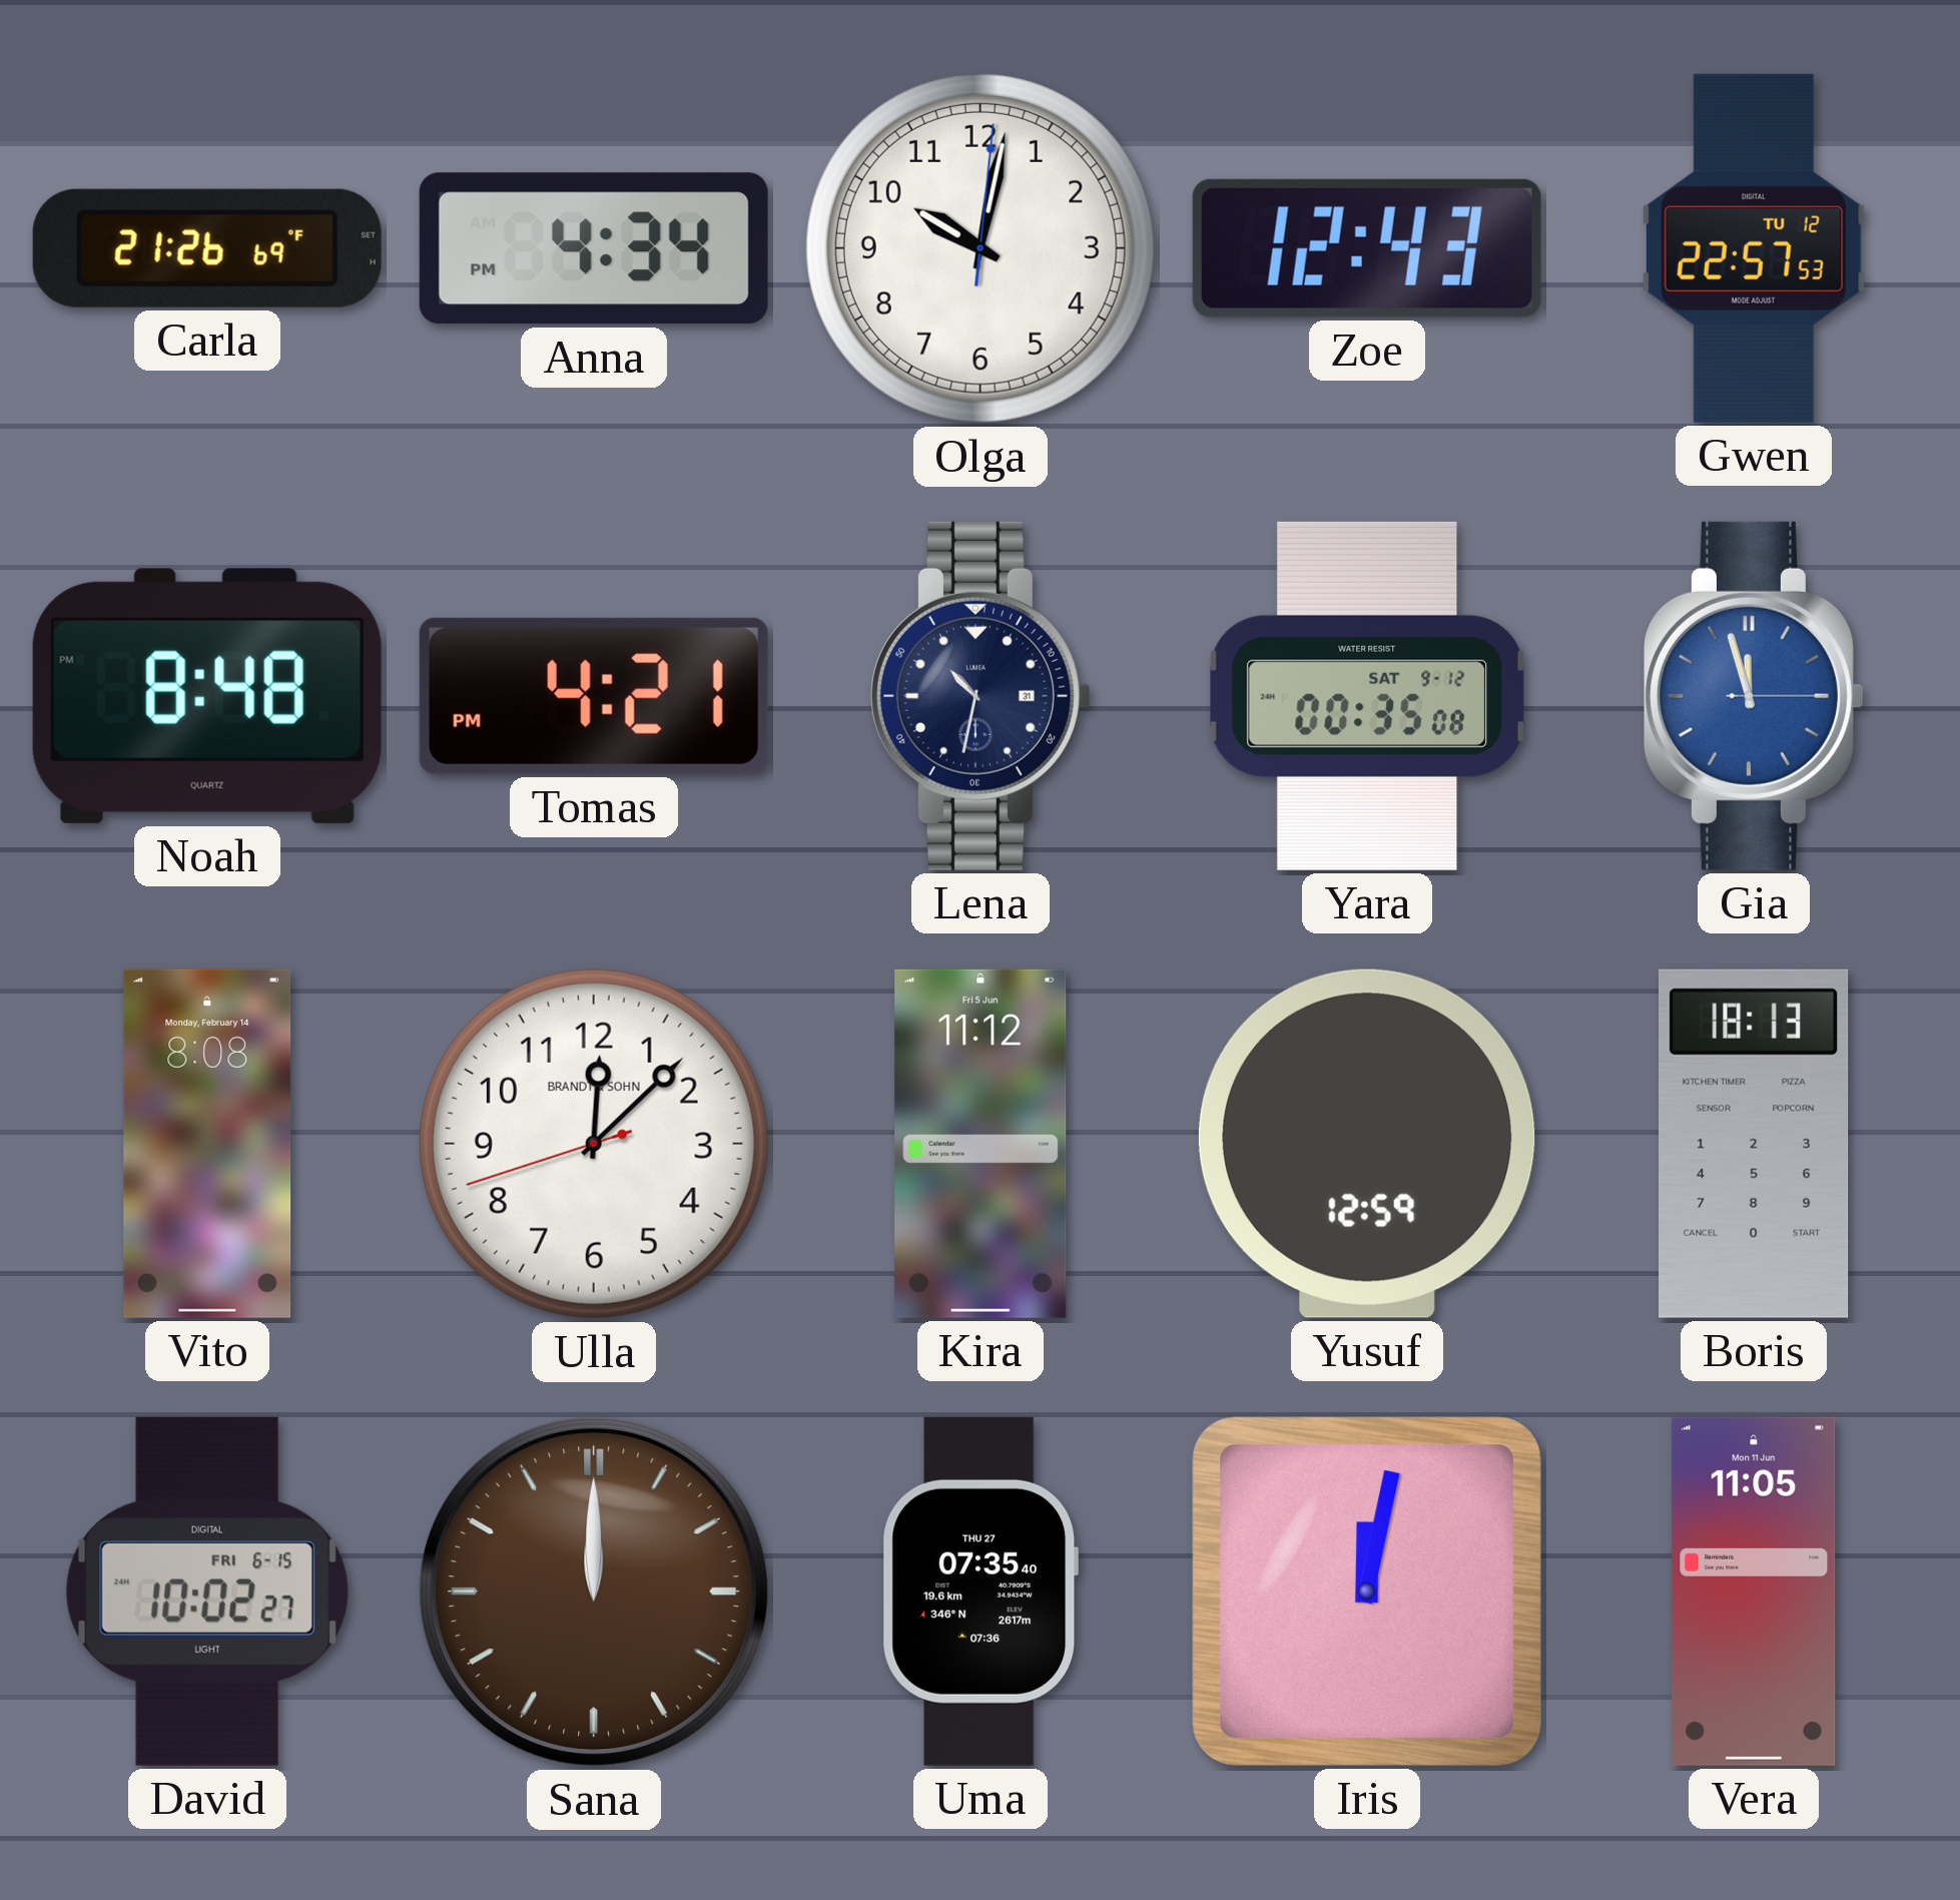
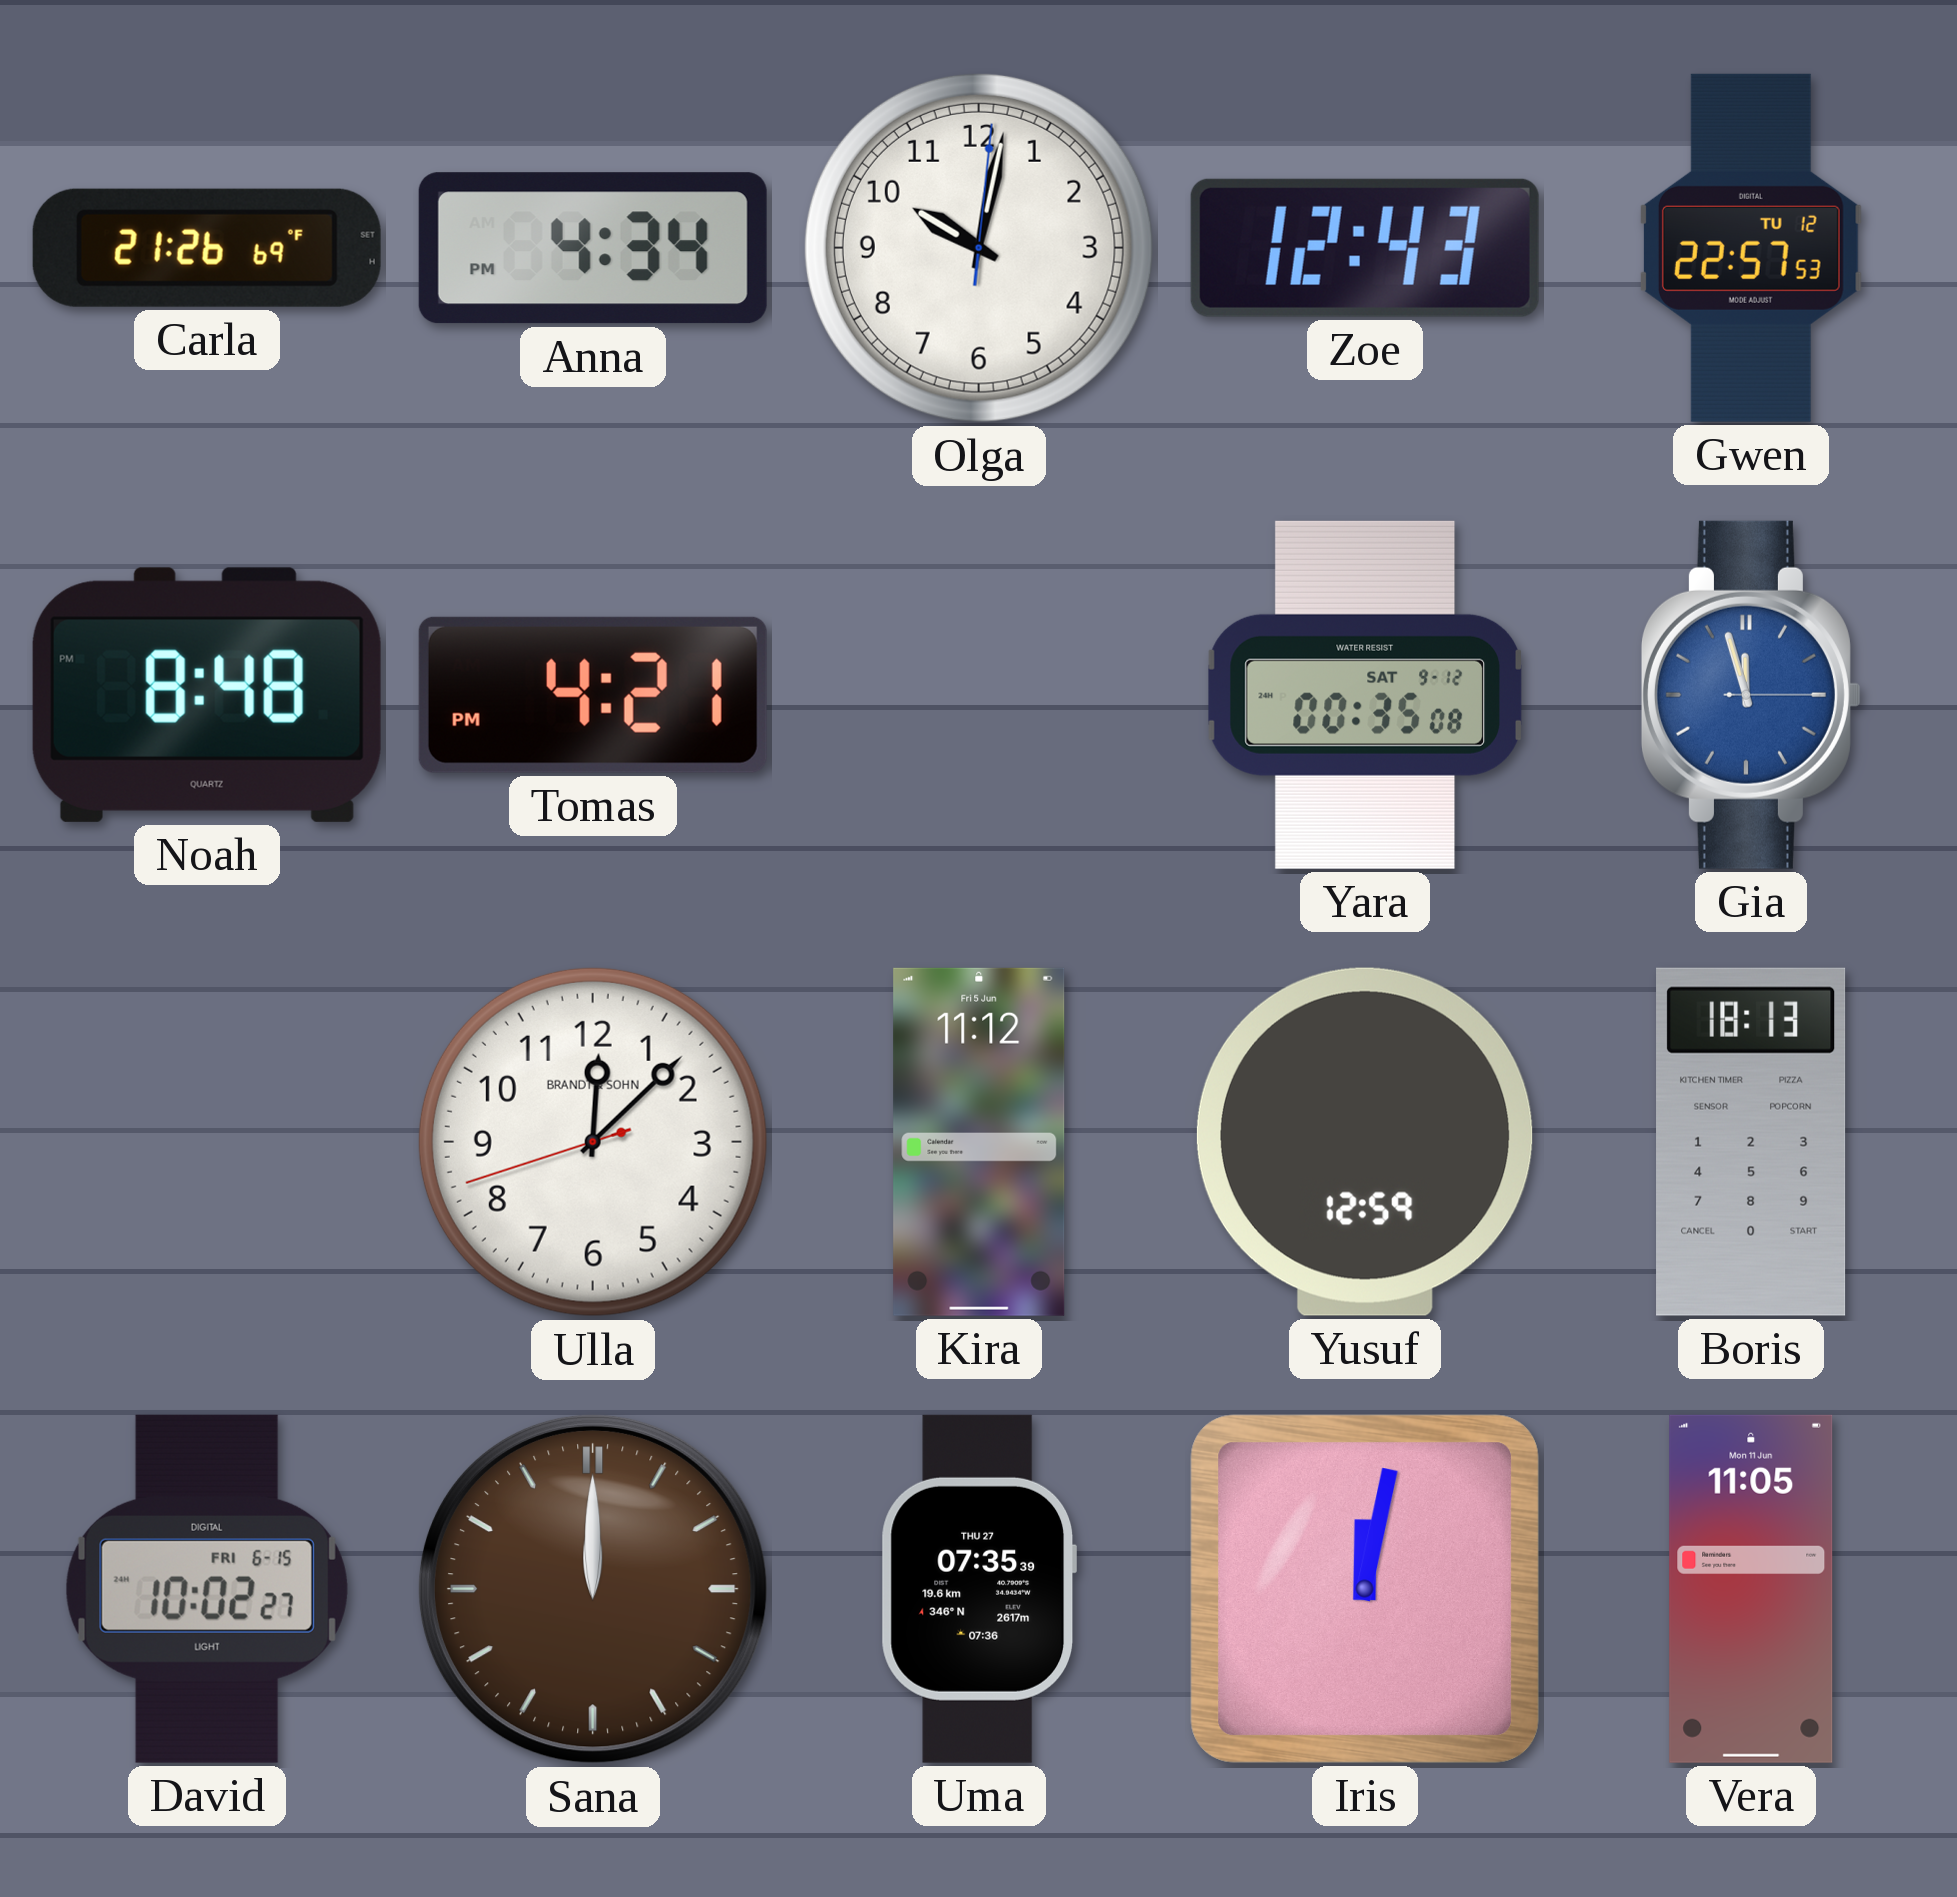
Lena: 10:32 -> none (981, 696)
Vito: 8:08 -> none (207, 1144)
Uma: 07:35:40 -> 07:35:39 (978, 1589)
